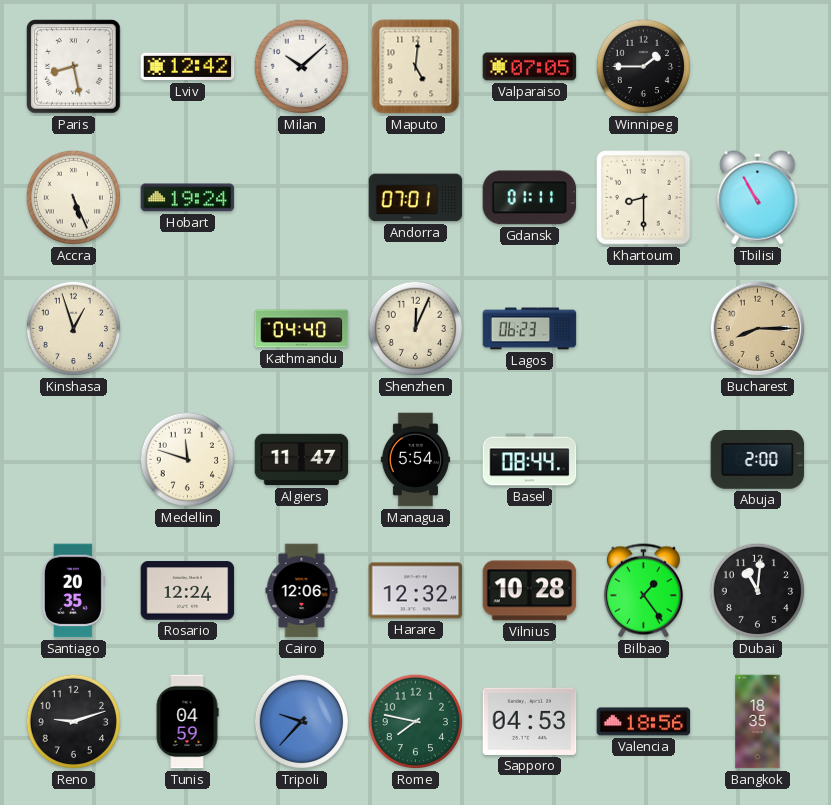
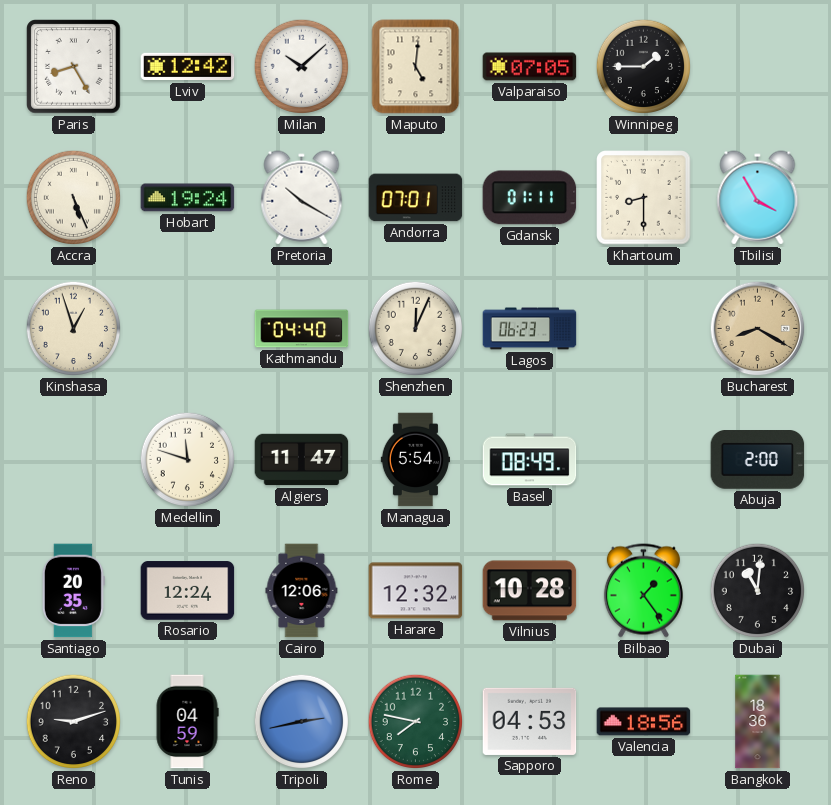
Paris: 8:28 -> 8:25 (74, 67)
Pretoria: none -> 10:20 (302, 198)
Tbilisi: 10:55 -> 3:55 (758, 198)
Bucharest: 8:15 -> 8:20 (758, 329)
Basel: 08:44 -> 08:49 (530, 460)
Tripoli: 9:37 -> 2:43 (302, 722)
Bangkok: 18:35 -> 18:36 (758, 722)
